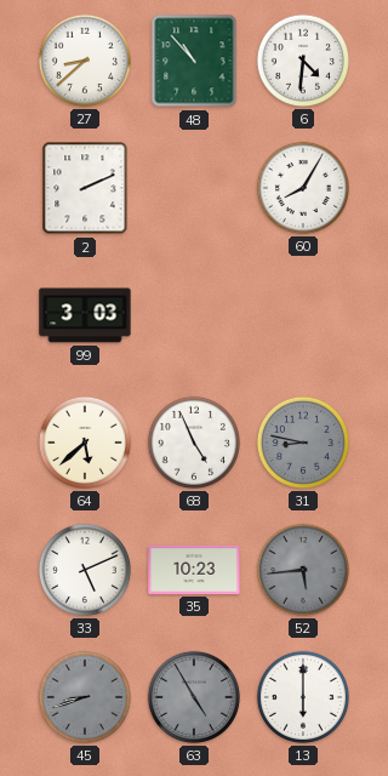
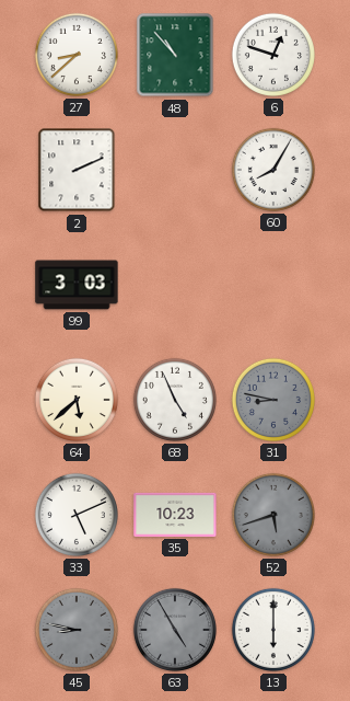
6: 4:31 -> 12:48 (273, 55)
52: 5:44 -> 5:42 (273, 515)
45: 8:42 -> 8:47 (77, 630)
